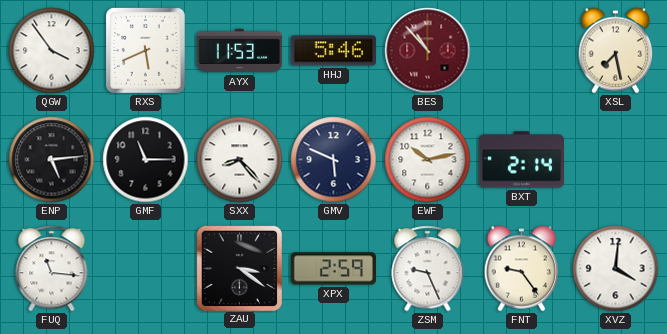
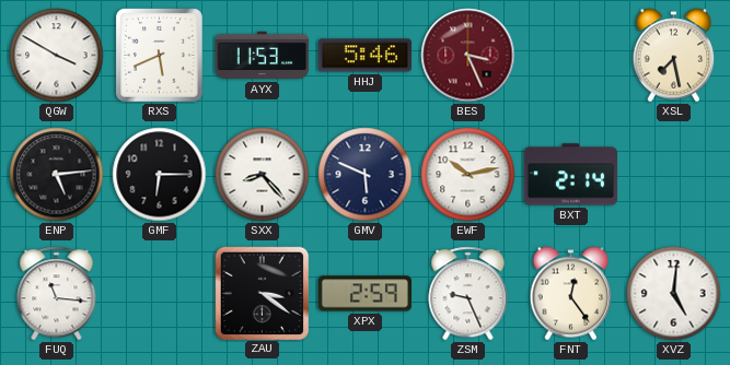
QGW: 3:54 -> 3:50 (57, 56)
BES: 10:53 -> 3:26 (468, 56)
GMF: 11:15 -> 6:15 (160, 175)
FNT: 9:24 -> 12:24 (571, 294)
XVZ: 4:01 -> 5:01 (674, 294)
